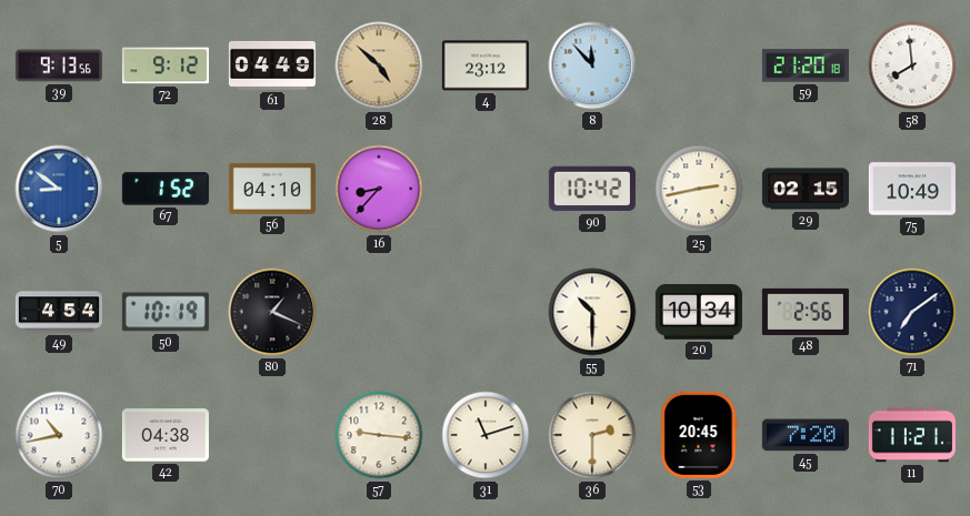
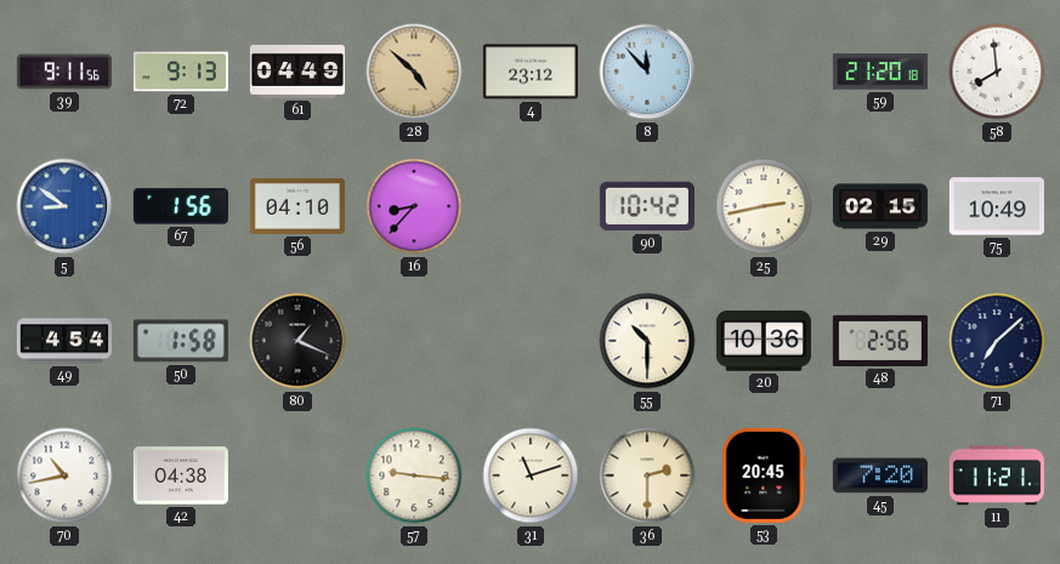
39: 9:13 -> 9:11 (64, 72)
72: 9:12 -> 9:13 (181, 72)
67: 1:52 -> 1:56 (181, 206)
50: 10:19 -> 1:58 (181, 341)
20: 10:34 -> 10:36 (764, 341)
71: 7:09 -> 7:08 (997, 341)
